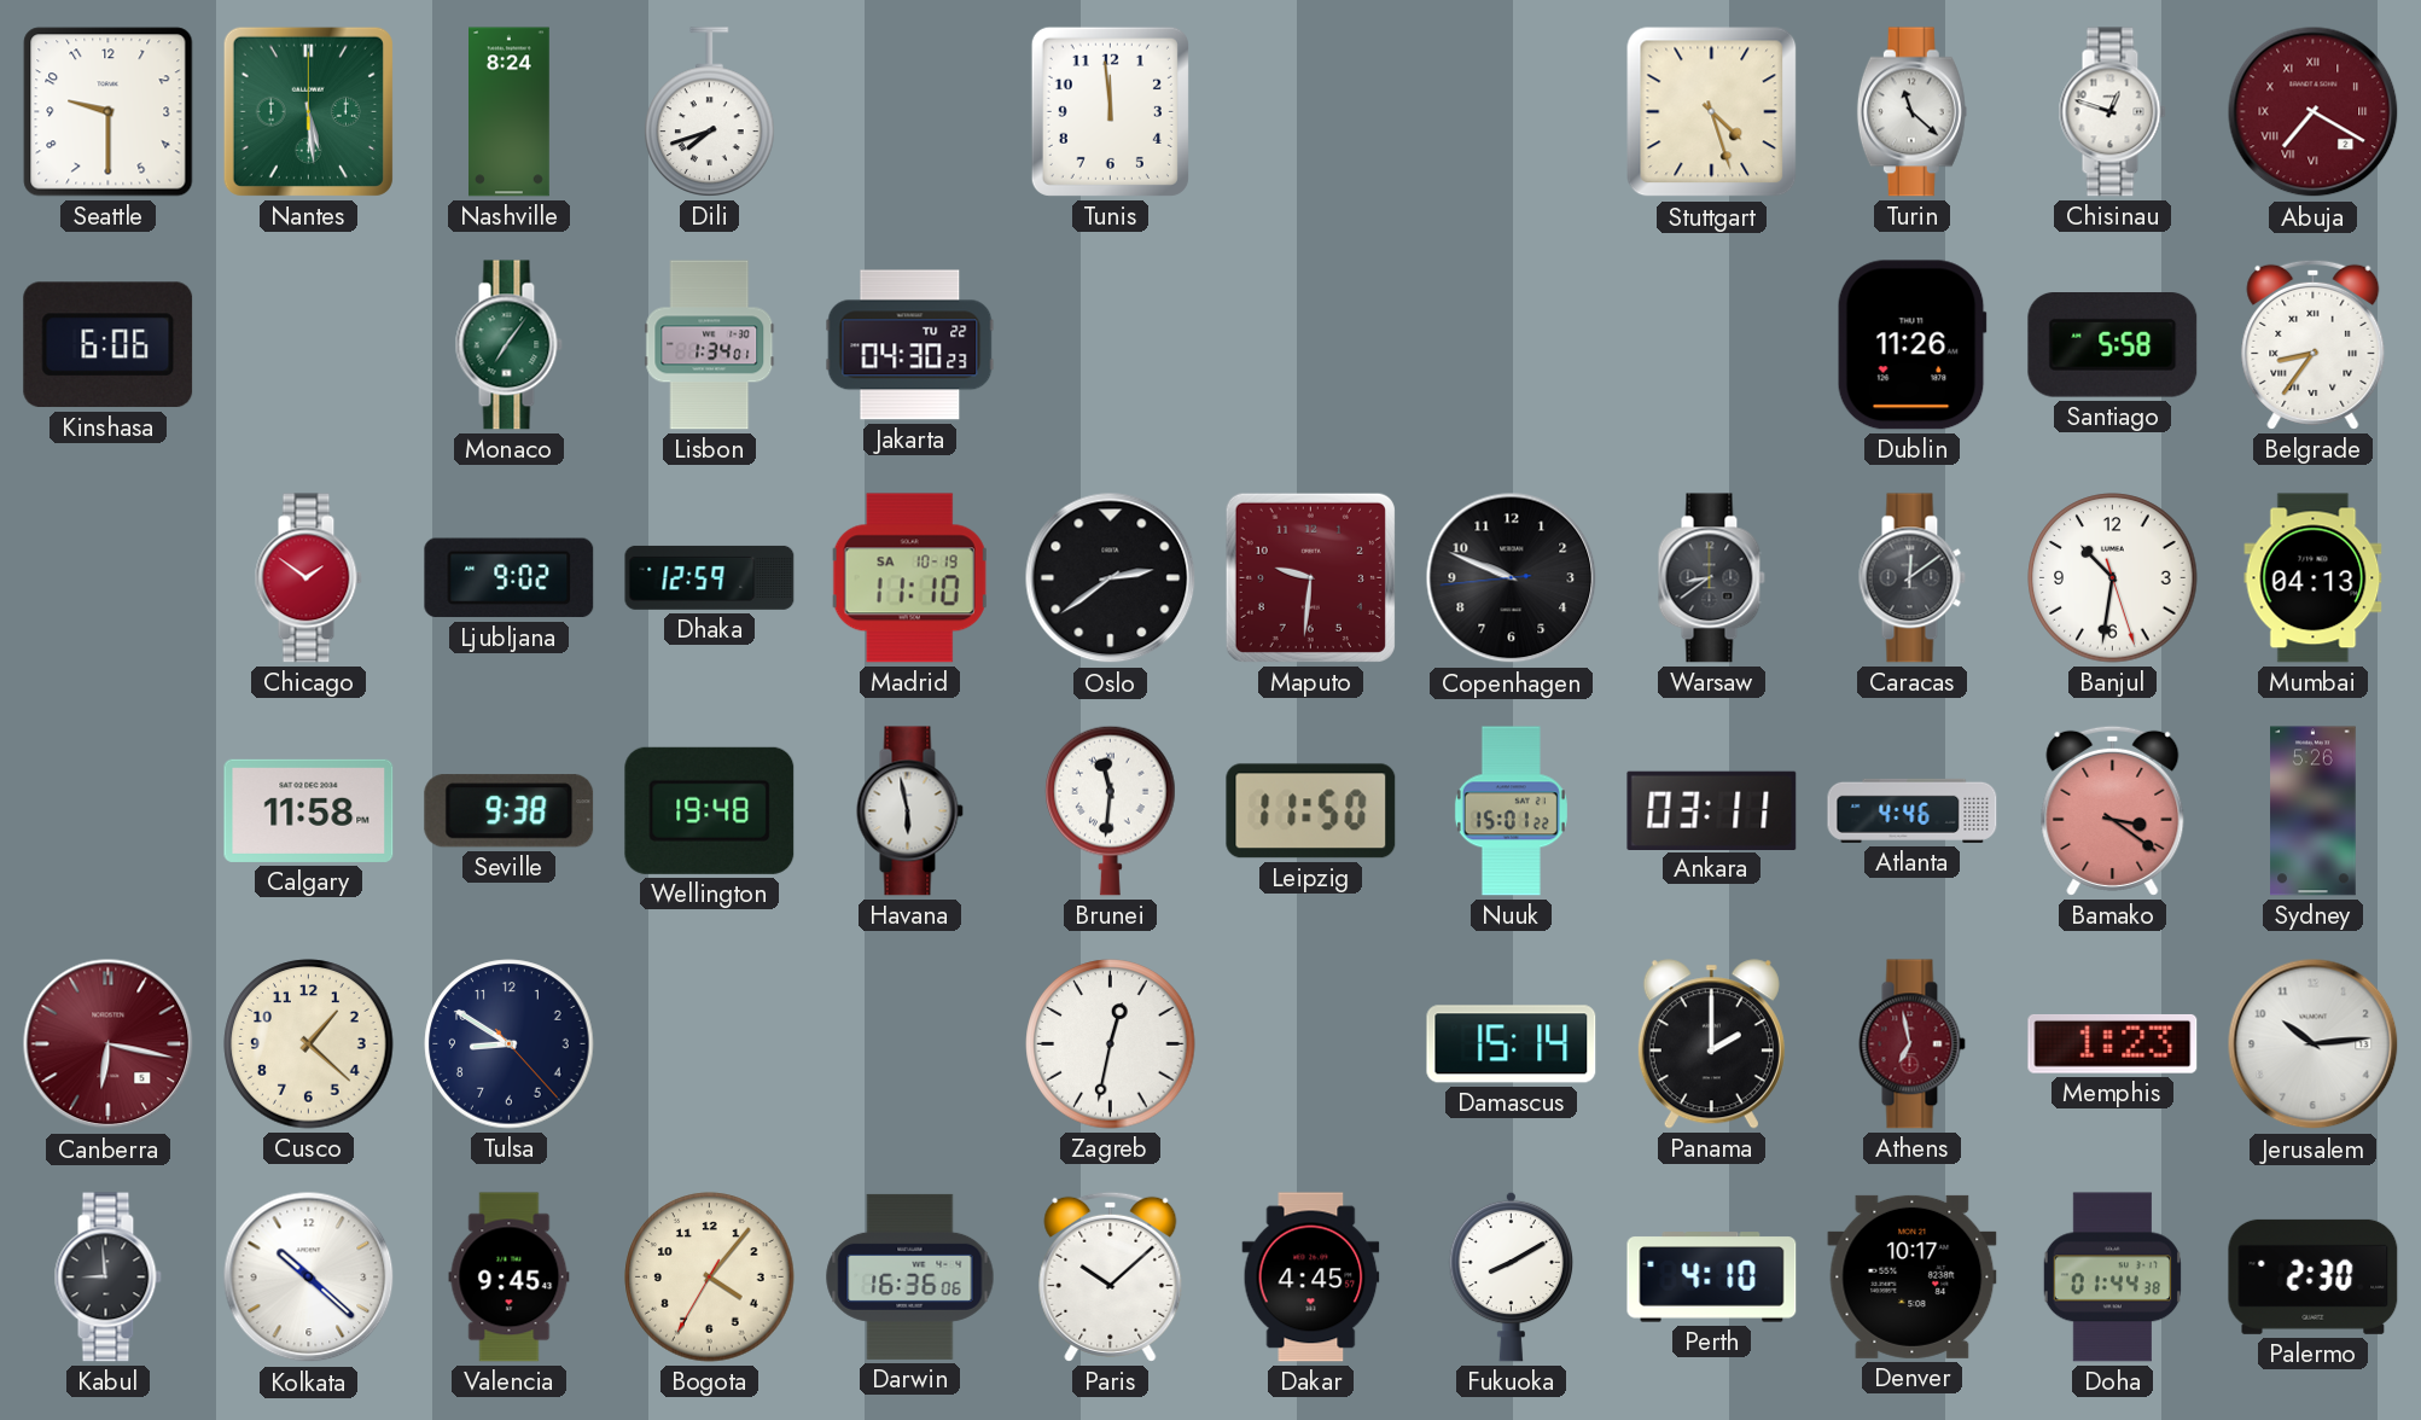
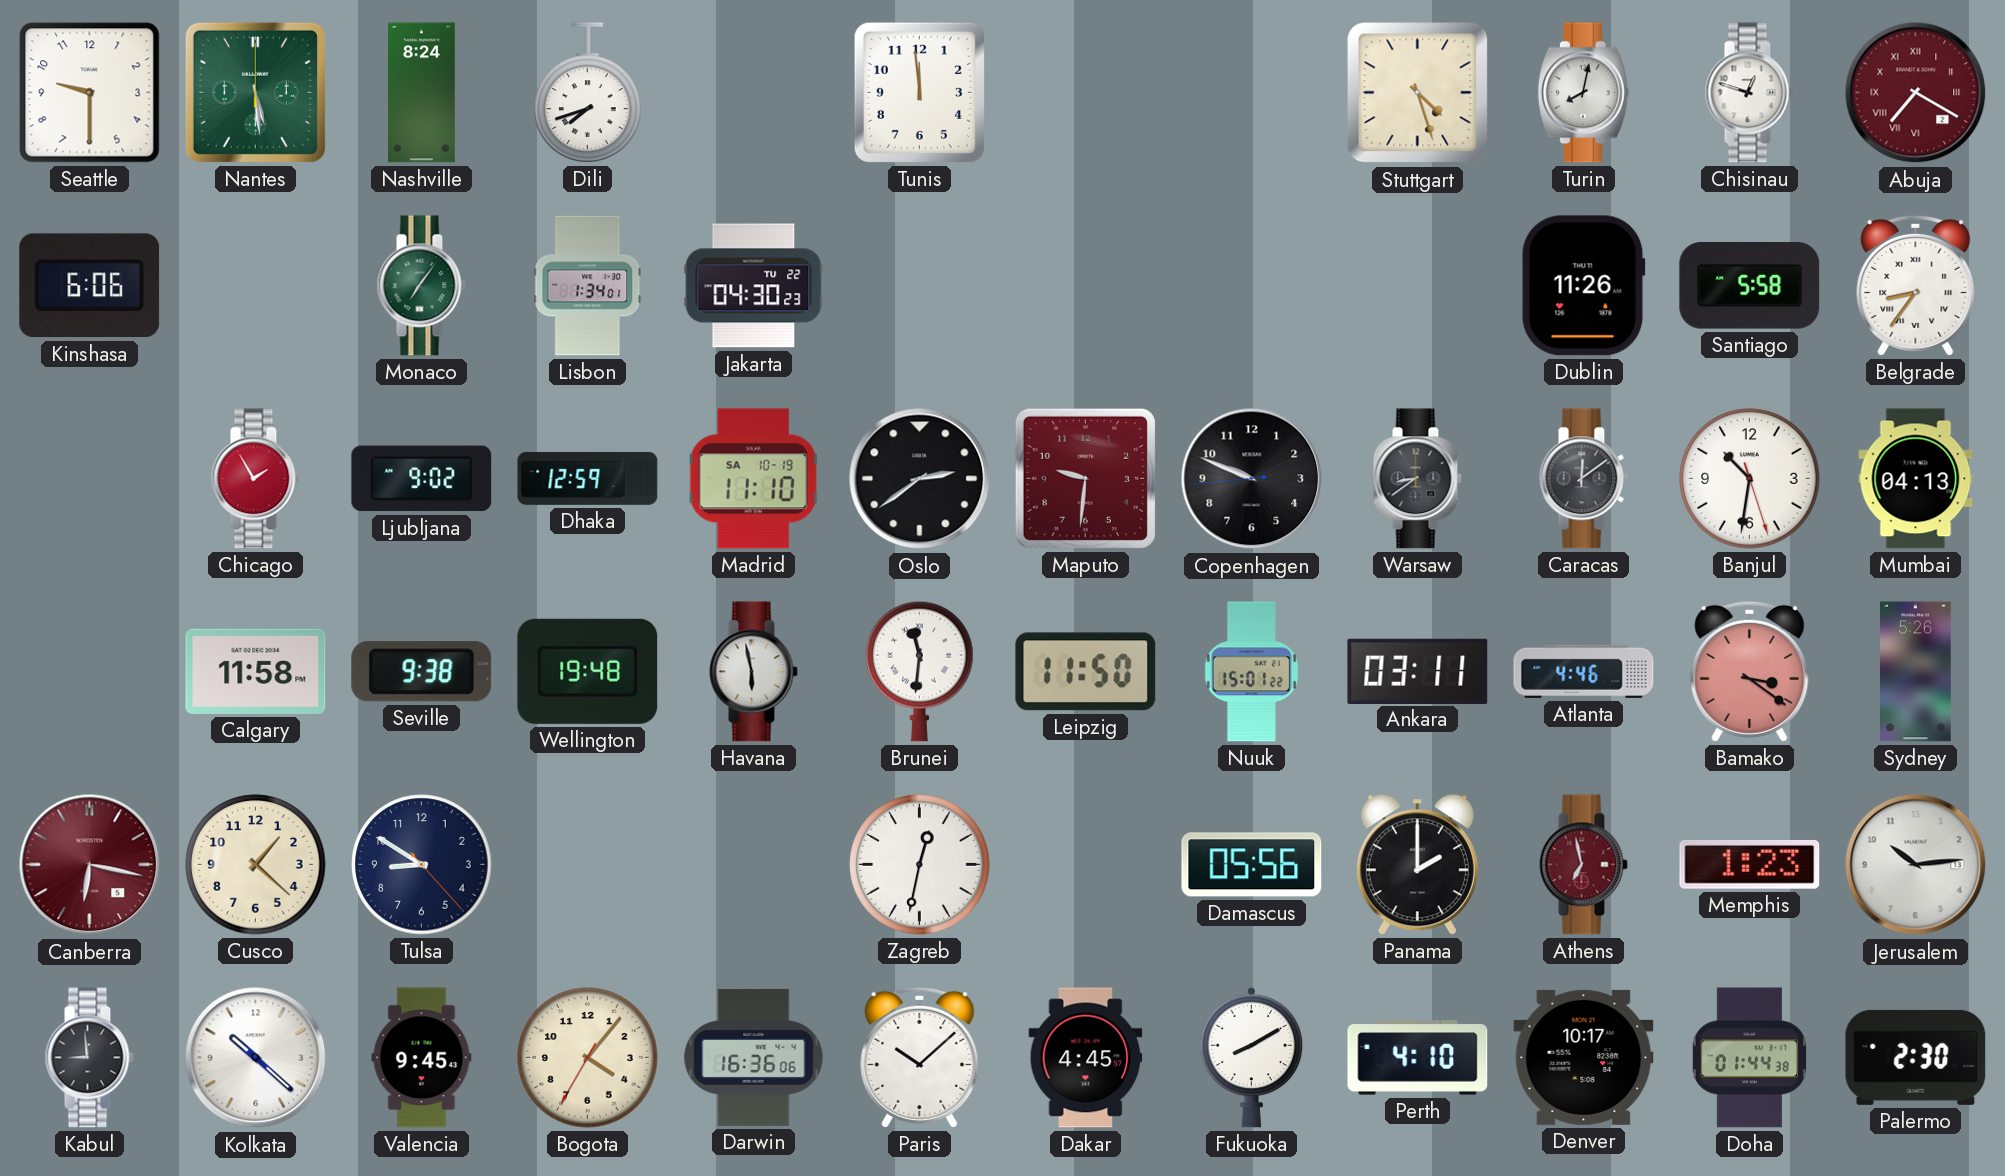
Turin: 11:22 -> 8:02 (1583, 93)
Chicago: 1:51 -> 1:55 (255, 479)
Damascus: 15:14 -> 05:56 (1252, 865)
